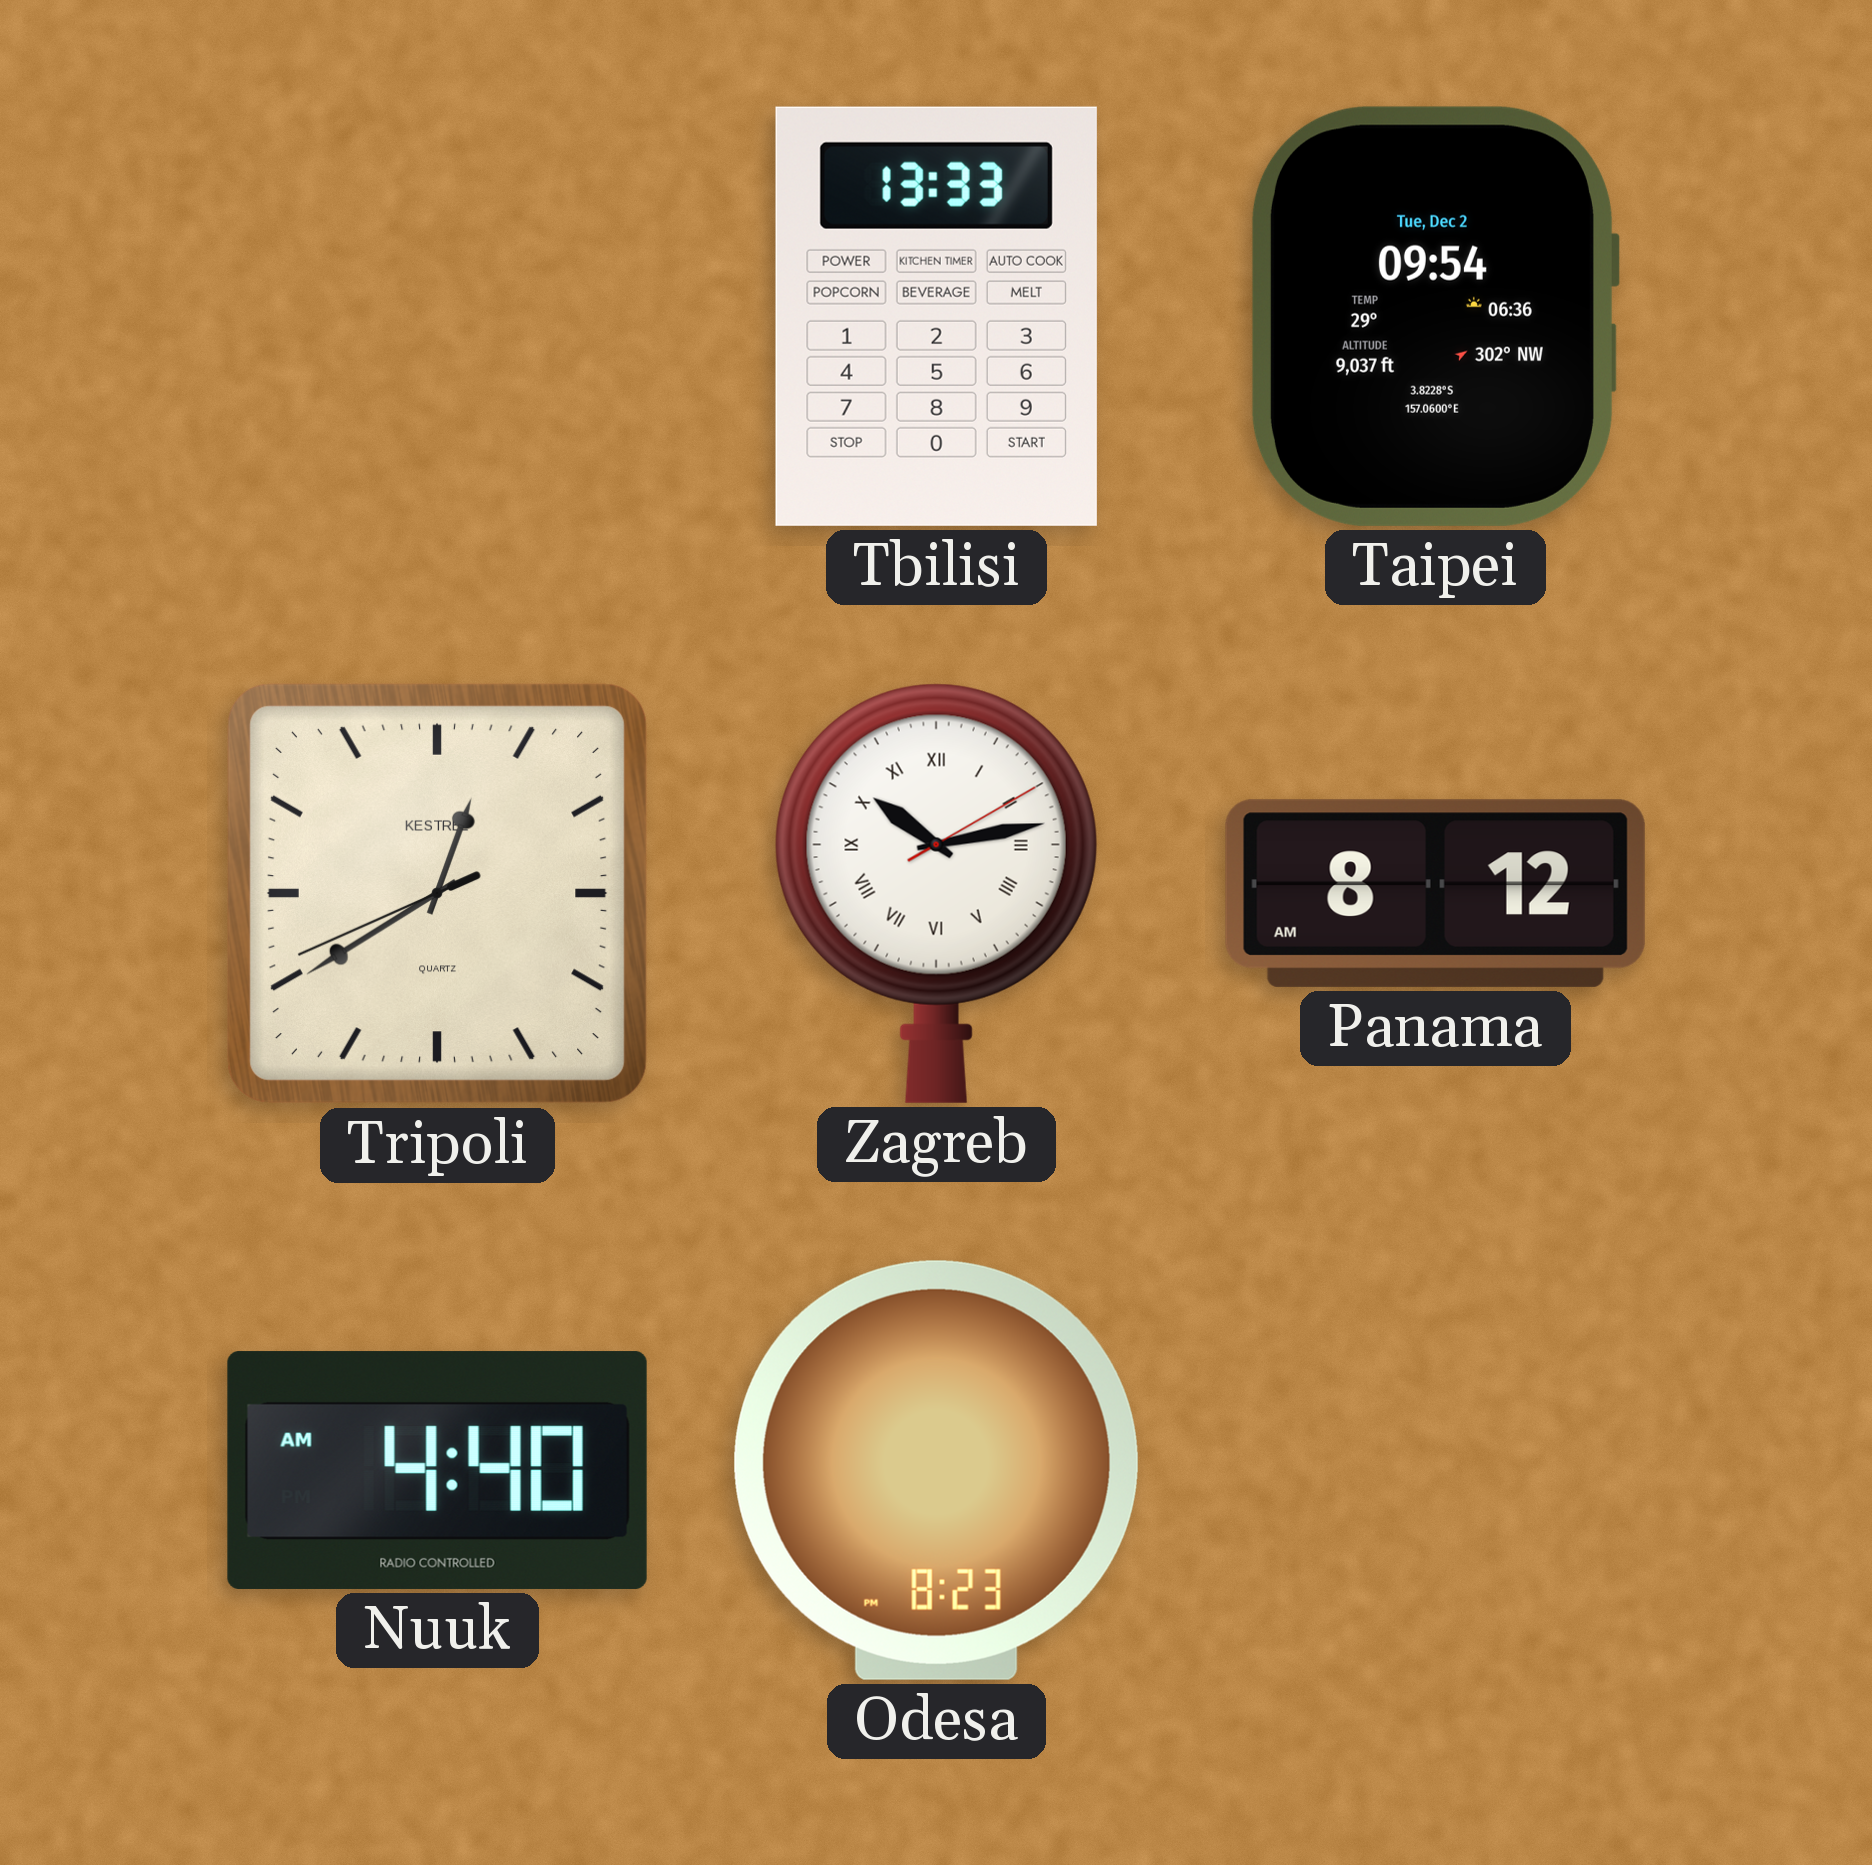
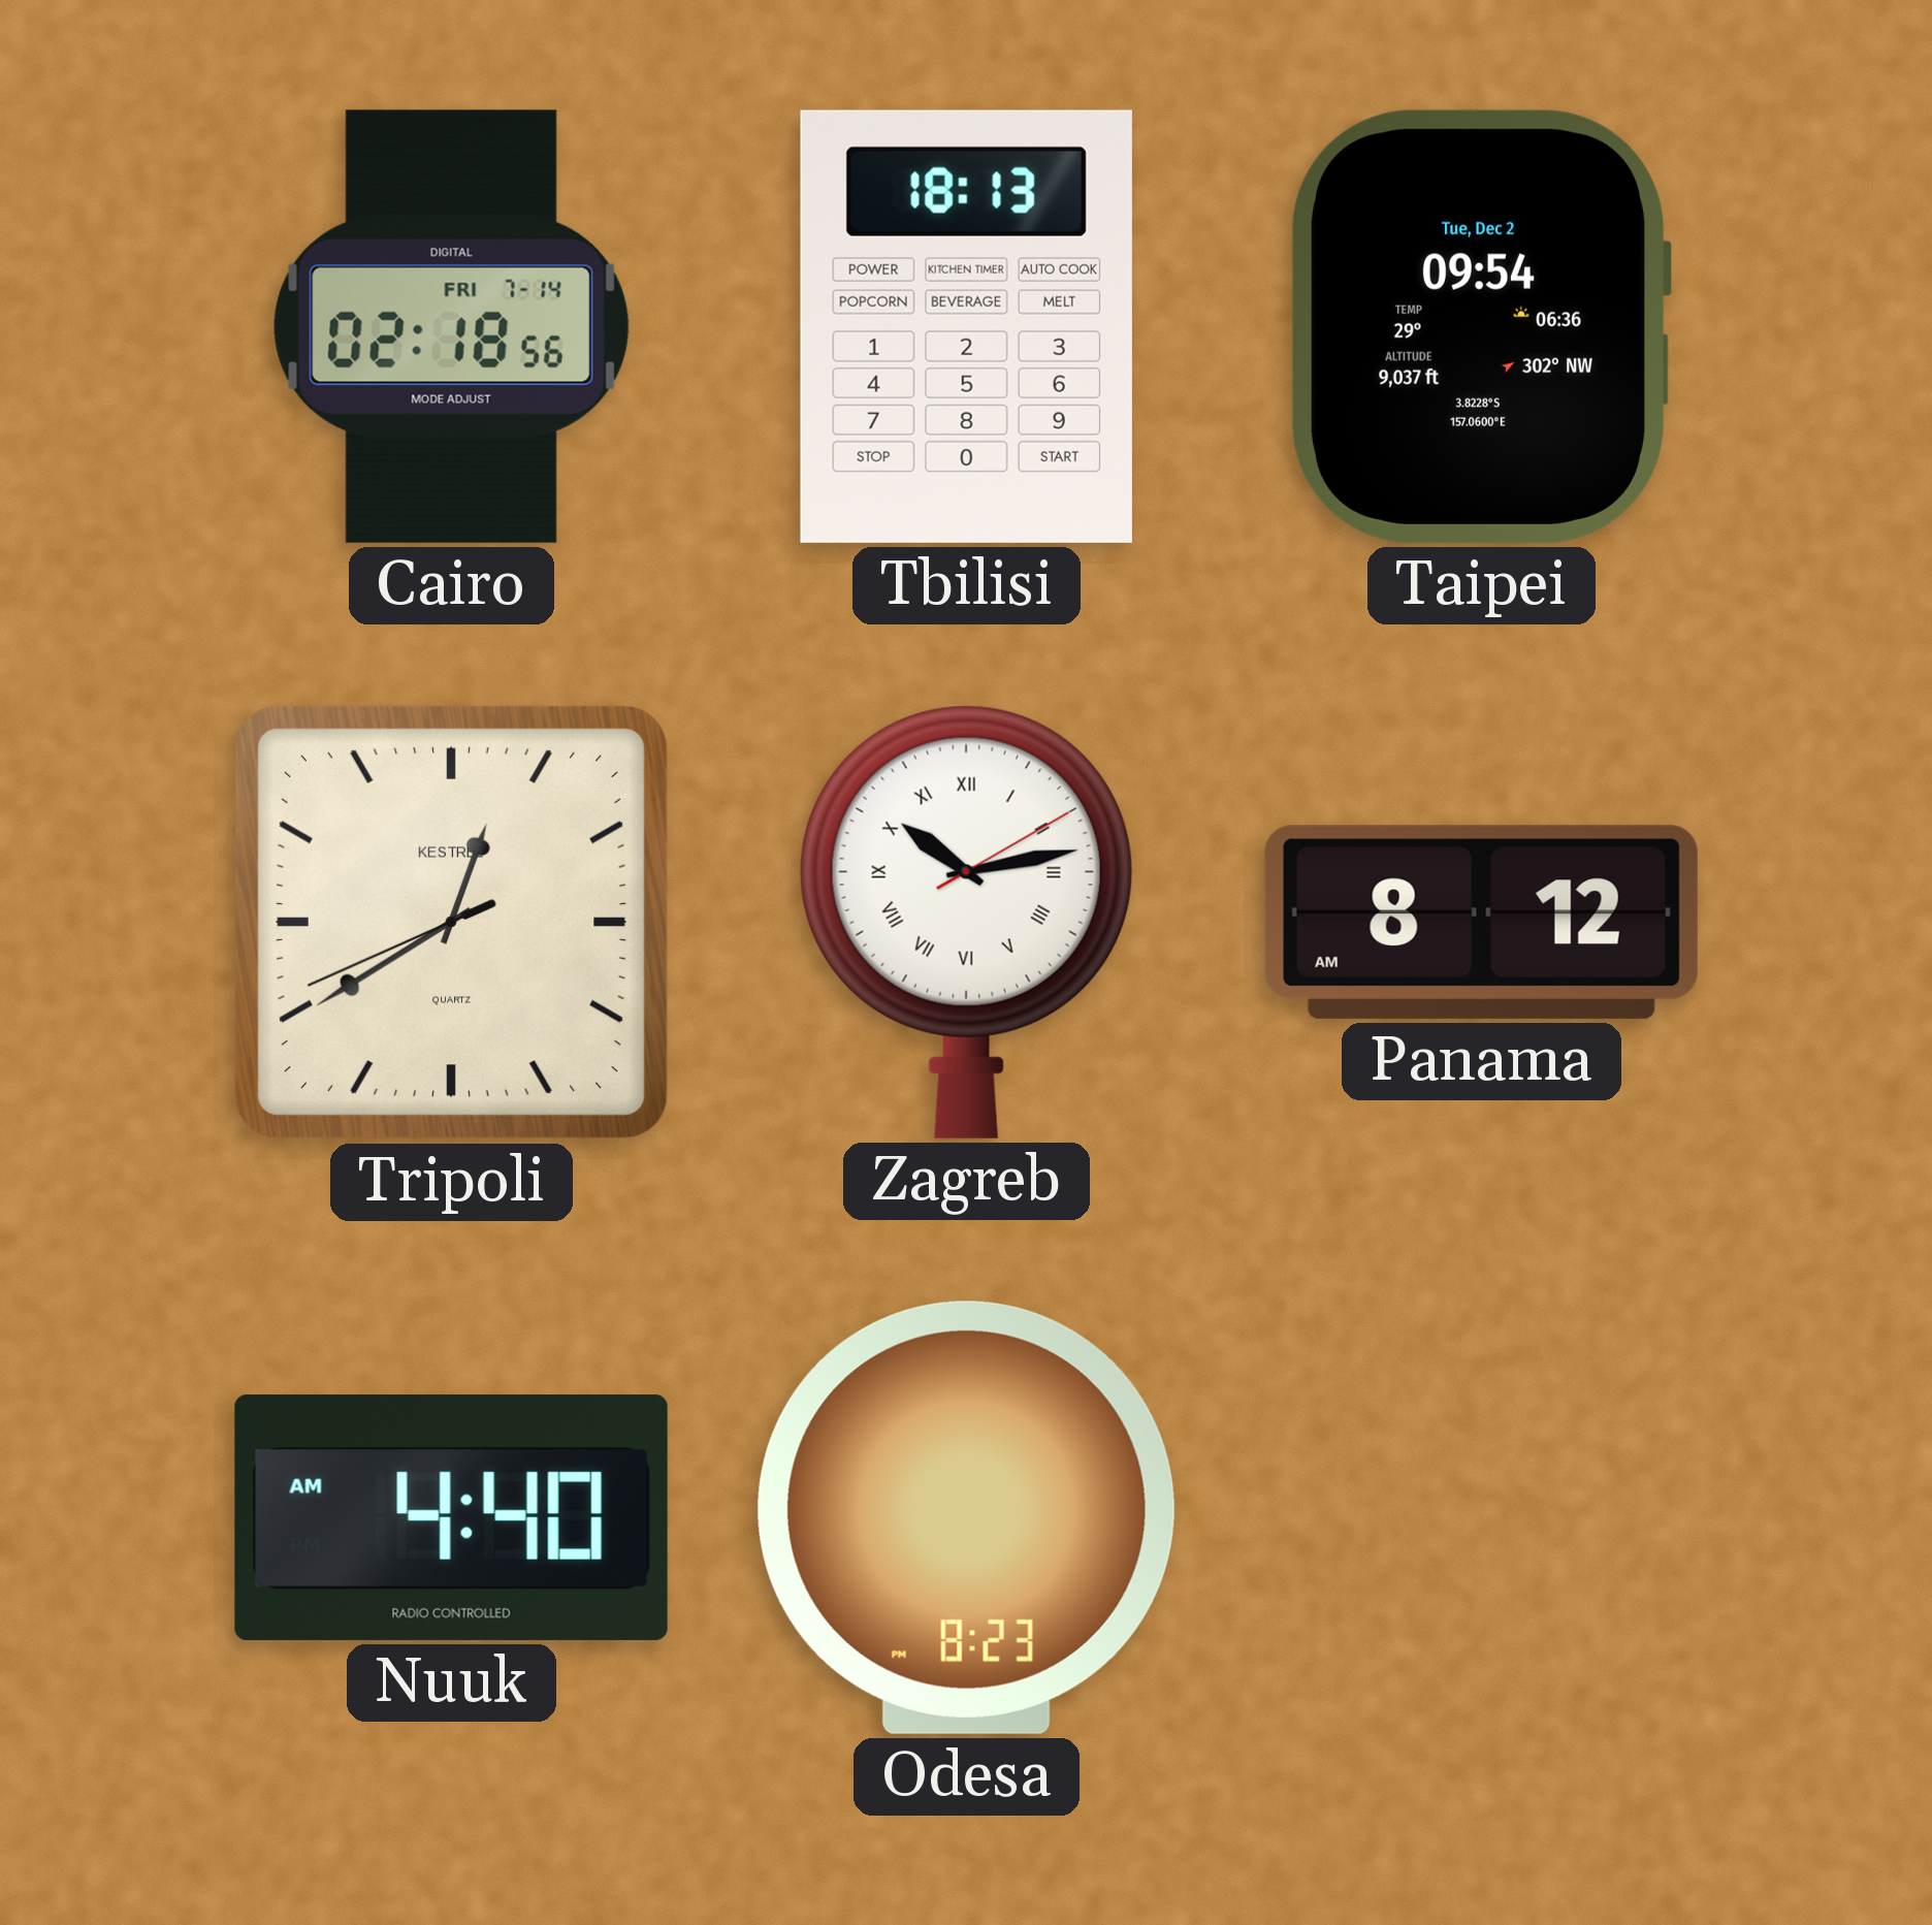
Cairo: none -> 02:18 (451, 326)
Tbilisi: 13:33 -> 18:13 (966, 326)
